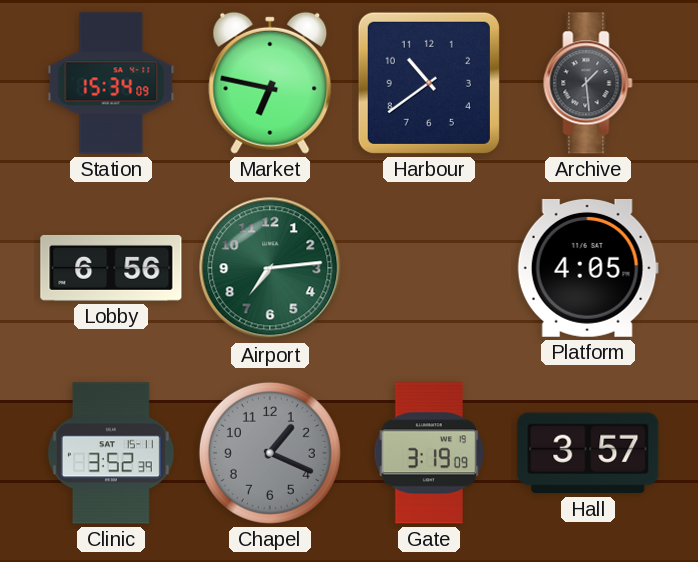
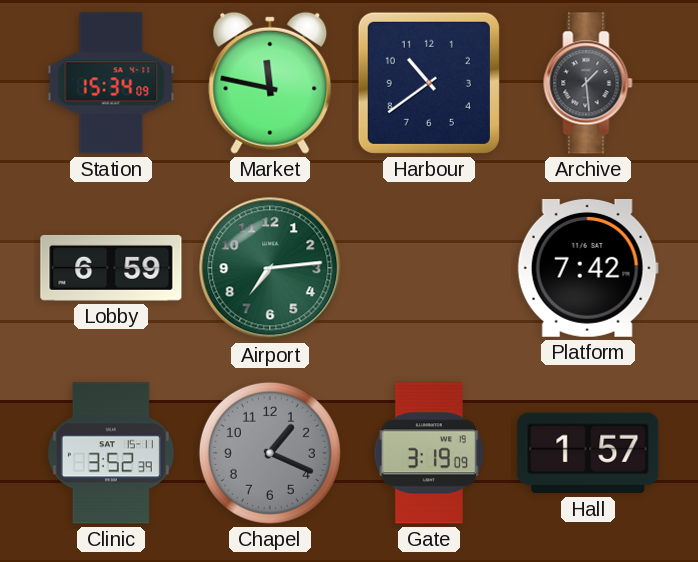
Market: 6:47 -> 11:47 (270, 83)
Lobby: 6:56 -> 6:59 (111, 268)
Platform: 4:05 -> 7:42 (588, 268)
Hall: 3:57 -> 1:57 (588, 453)
